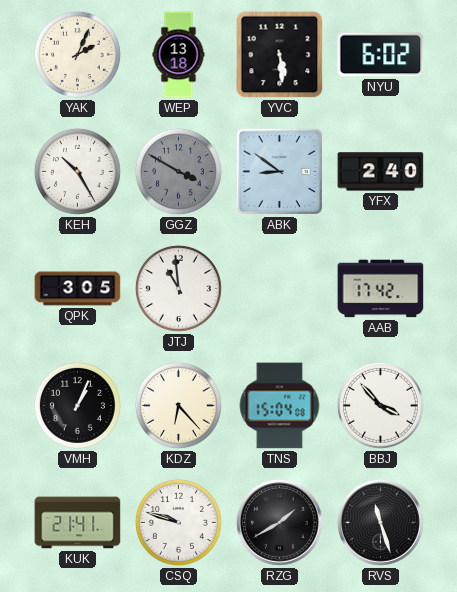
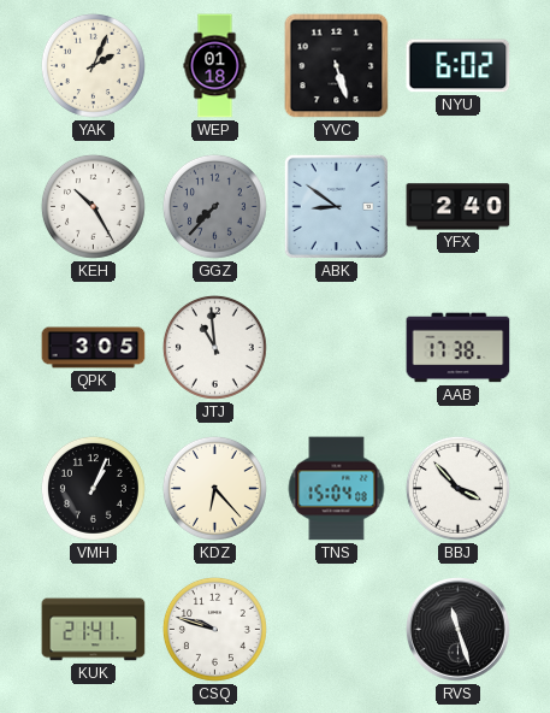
WEP: 13:18 -> 01:18 (215, 66)
YVC: 5:29 -> 5:27 (337, 66)
GGZ: 3:50 -> 7:37 (214, 206)
AAB: 17:42 -> 17:38 (459, 348)
RZG: 1:40 -> none (280, 523)
